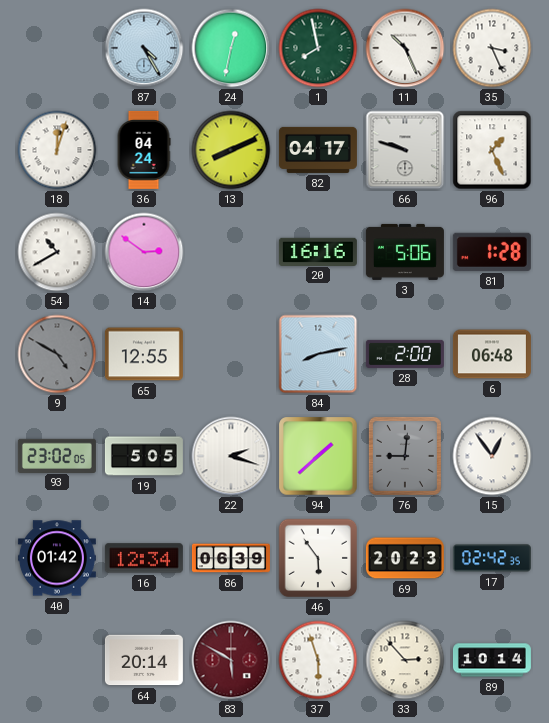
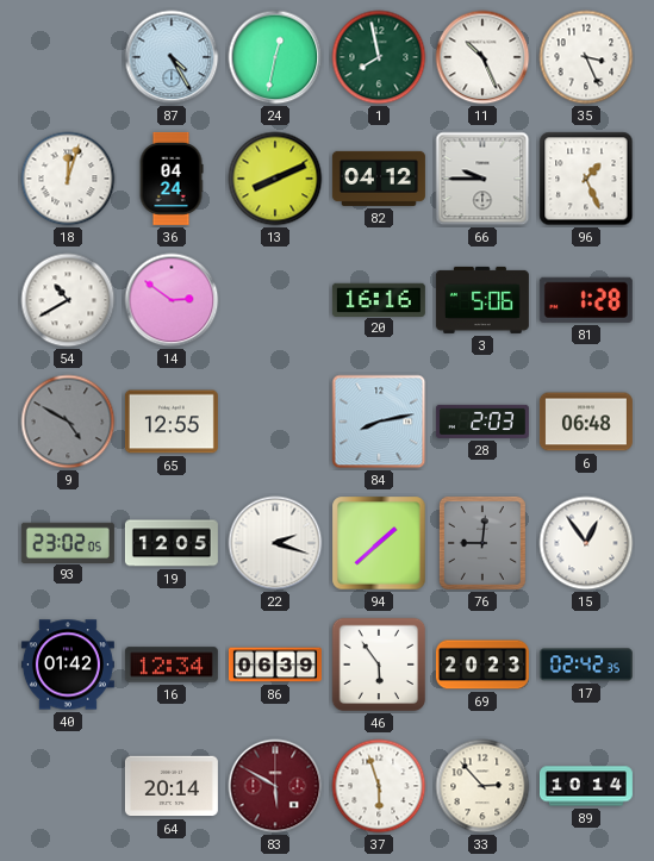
82: 04:17 -> 04:12 (379, 179)
66: 9:48 -> 9:45 (482, 179)
28: 2:00 -> 2:03 (482, 422)
19: 5:05 -> 12:05 (172, 543)
